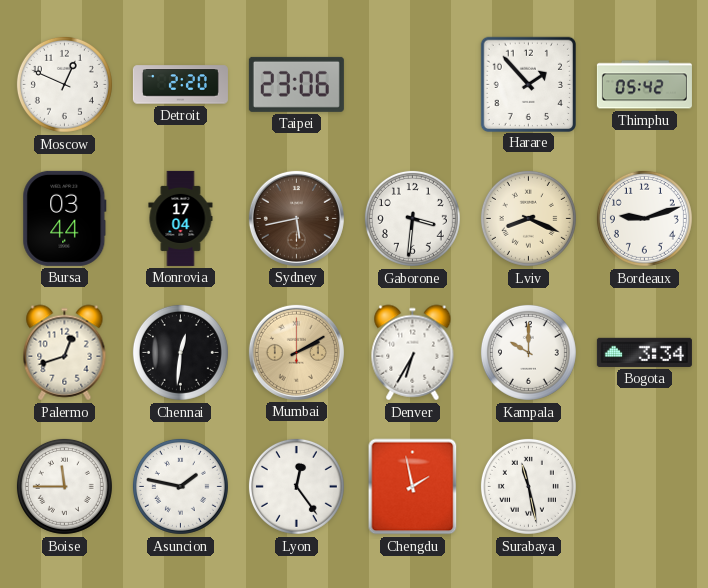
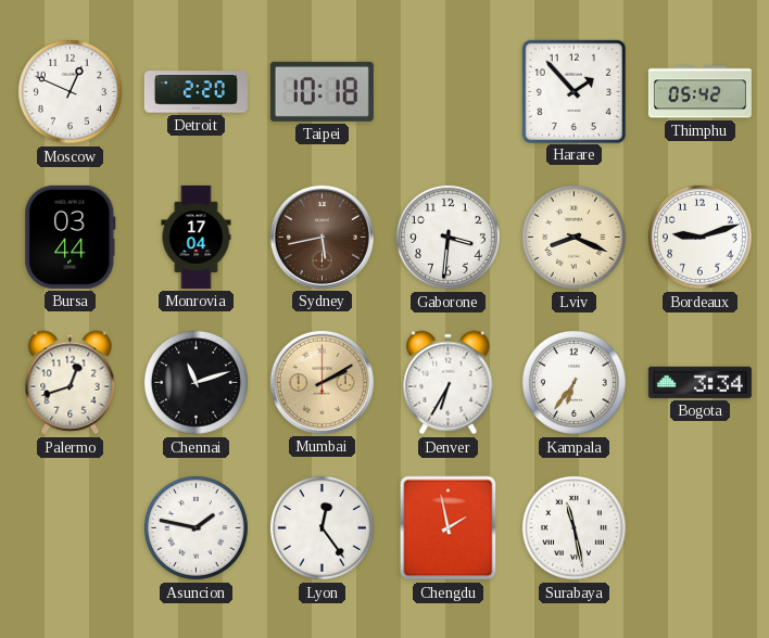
Taipei: 23:06 -> 10:18 (322, 91)
Chennai: 12:31 -> 11:12 (196, 382)
Kampala: 10:00 -> 6:36 (573, 382)
Boise: 11:45 -> none (64, 486)
